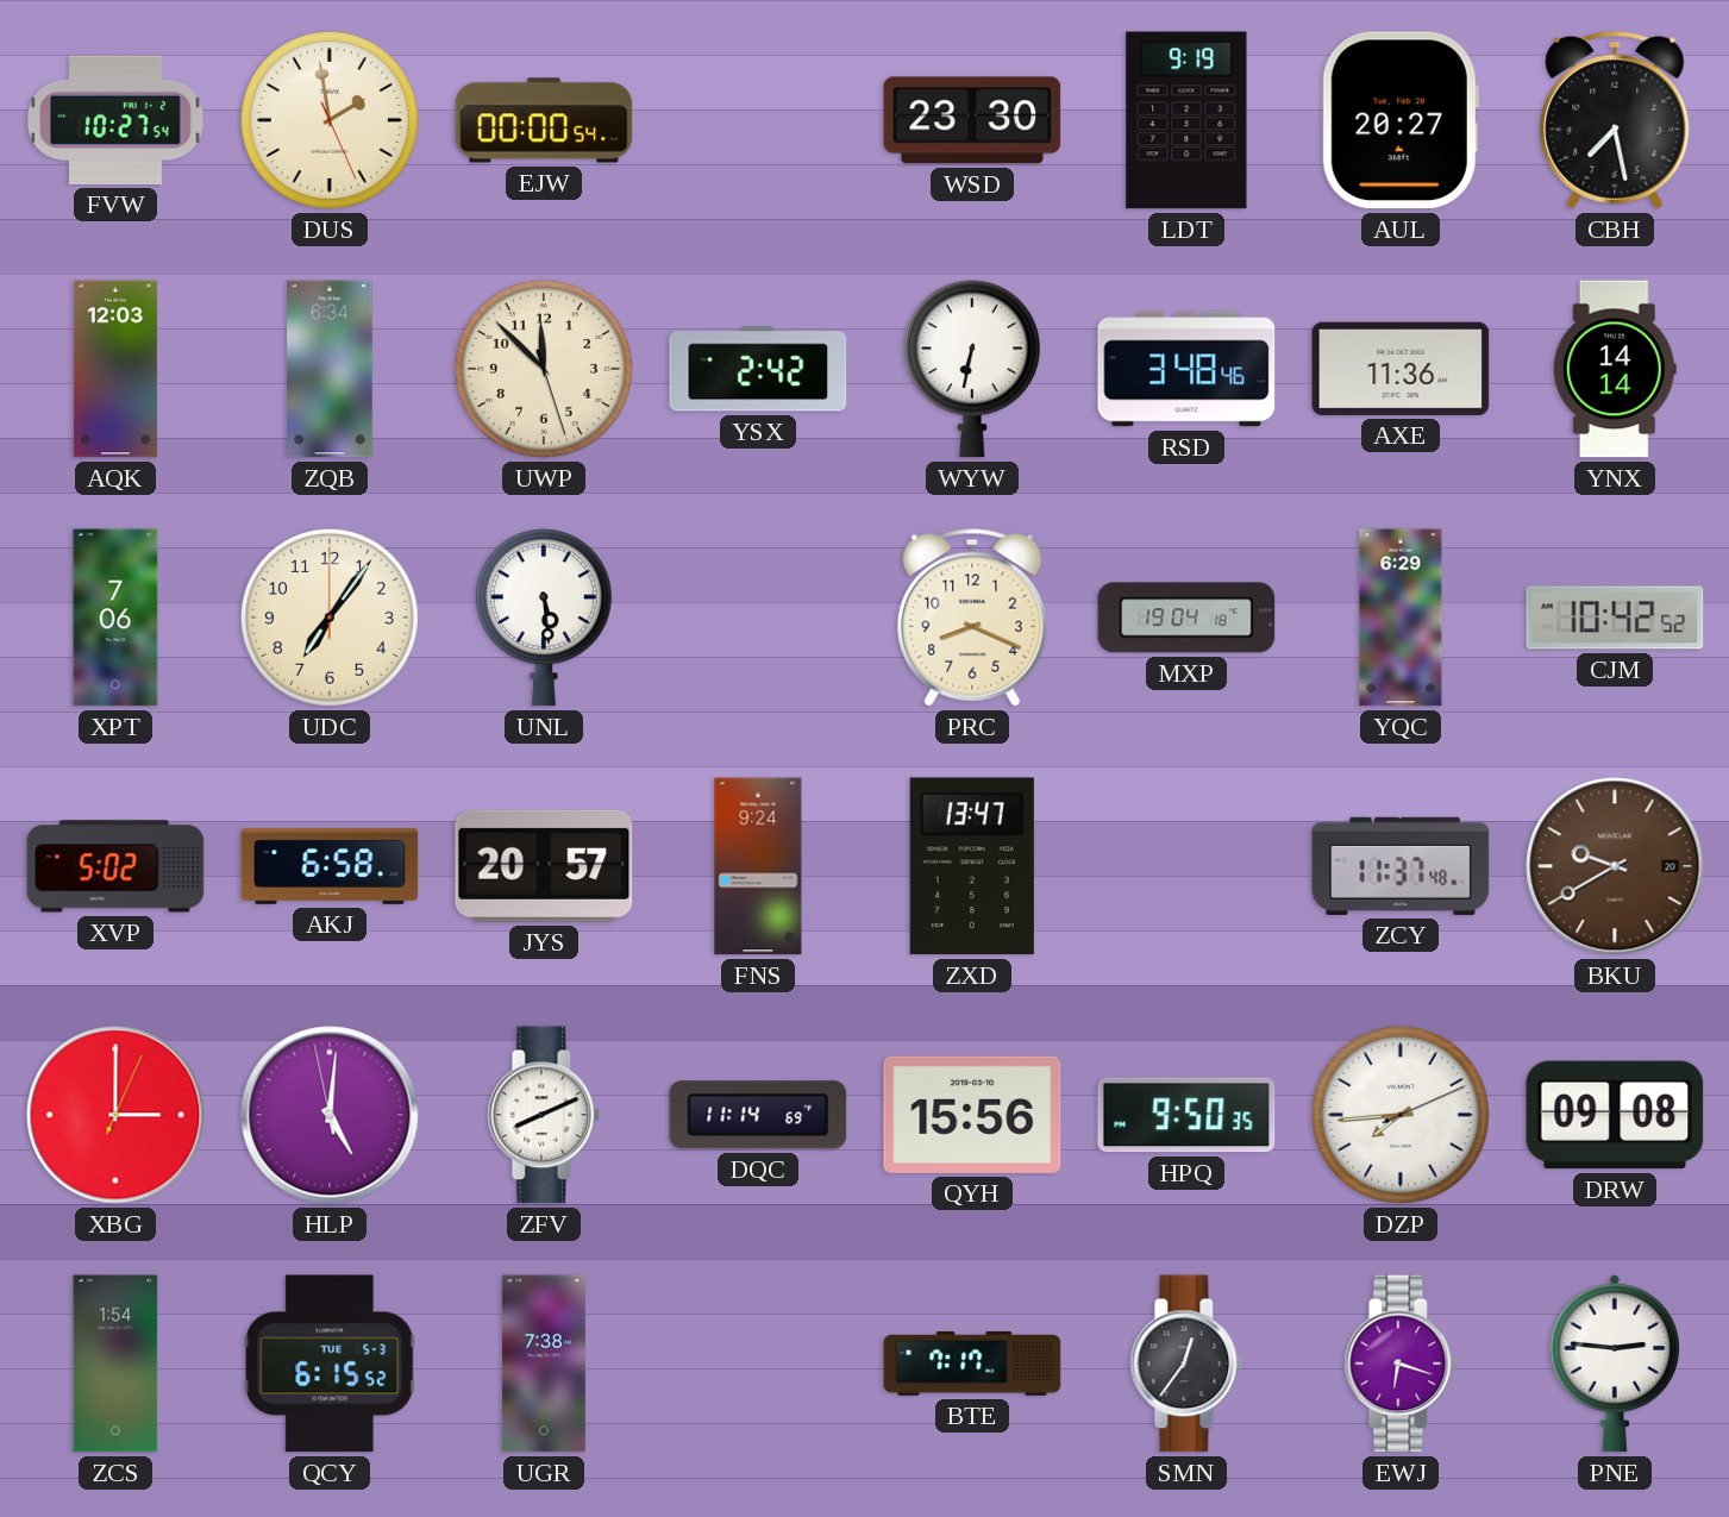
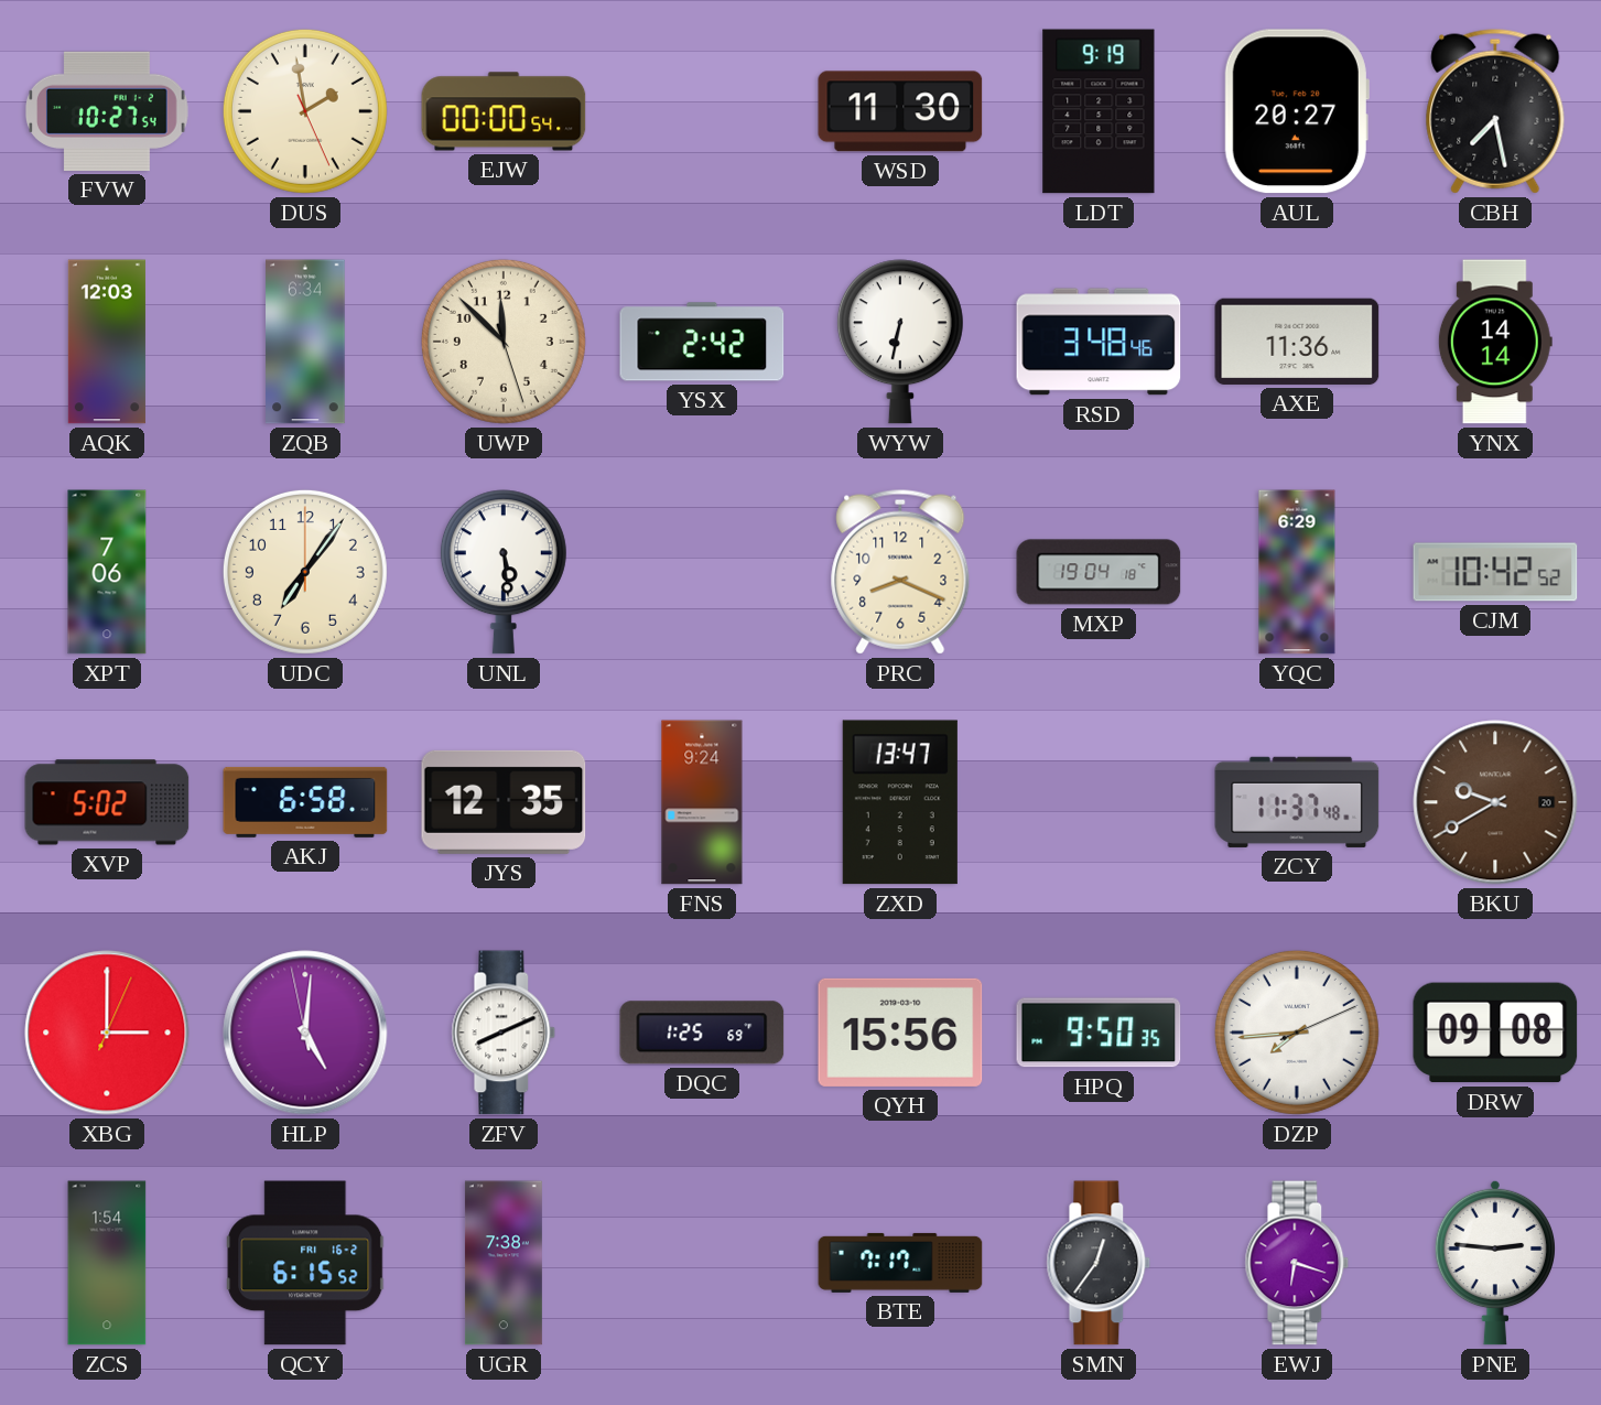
WSD: 23:30 -> 11:30 (900, 111)
JYS: 20:57 -> 12:35 (504, 802)
DQC: 11:14 -> 1:25 (702, 1033)
QCY date: TUE 5-3 -> FRI 16-2 (305, 1263)
